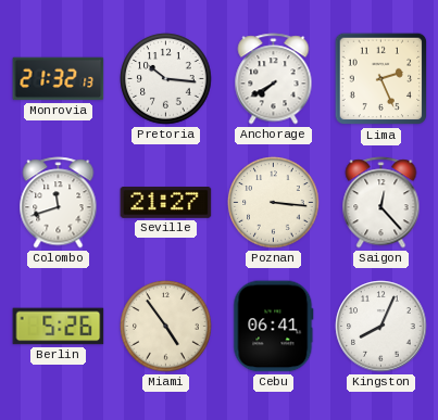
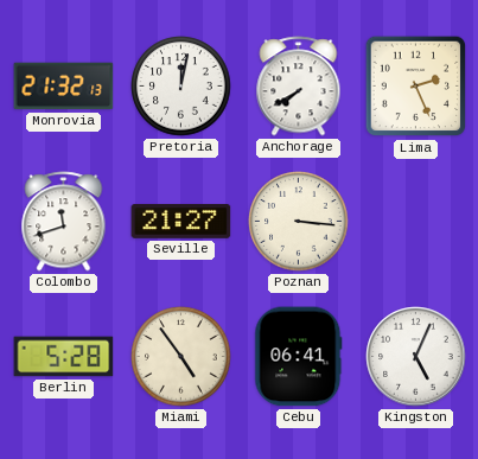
Pretoria: 10:16 -> 12:02 (181, 87)
Saigon: 12:23 -> none (381, 203)
Berlin: 5:26 -> 5:28 (64, 357)
Kingston: 8:04 -> 5:04 (416, 357)
